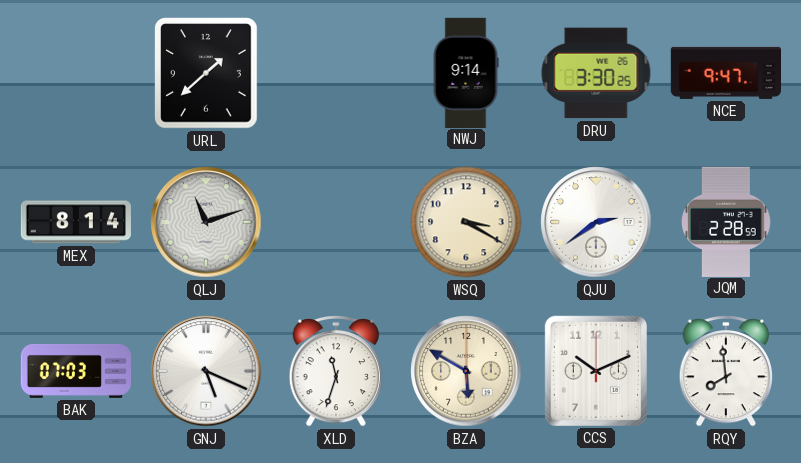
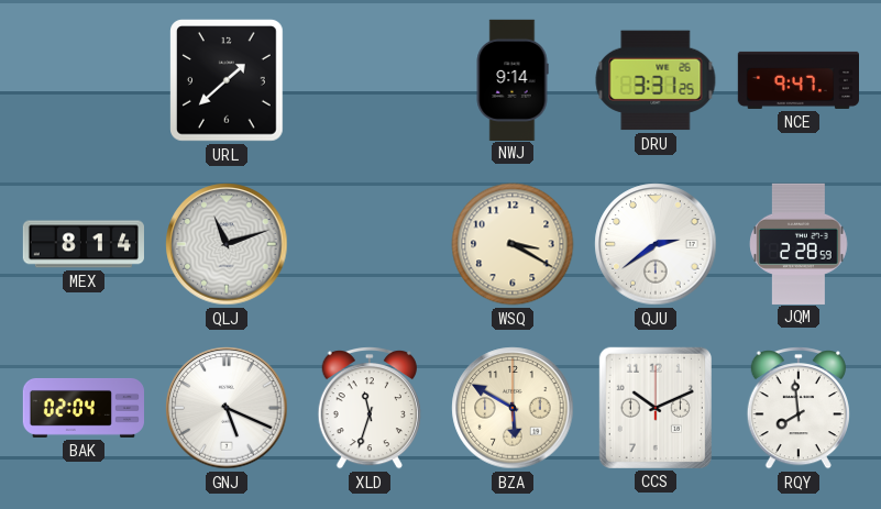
DRU: 3:30 -> 3:31 (656, 80)
BAK: 07:03 -> 02:04 (82, 408)
